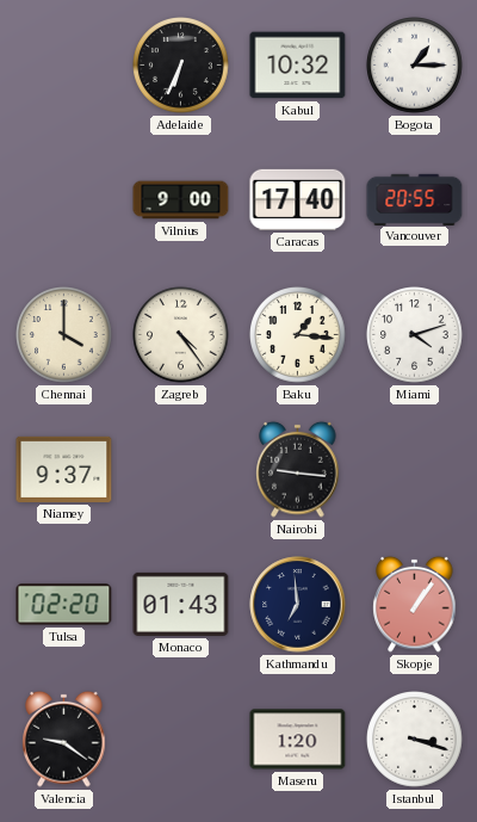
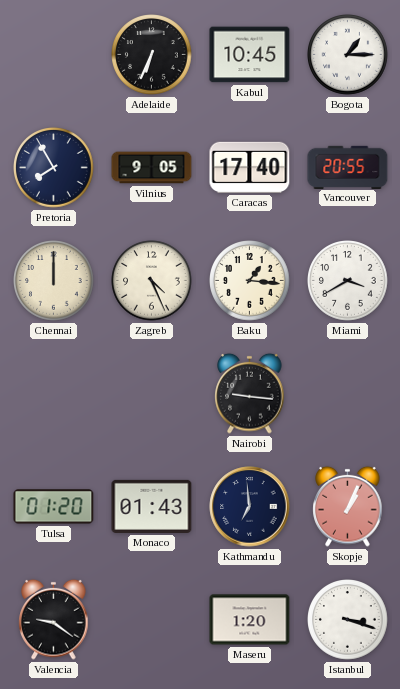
Kabul: 10:32 -> 10:45 (250, 55)
Pretoria: none -> 7:55 (54, 168)
Vilnius: 9:00 -> 9:05 (152, 168)
Chennai: 4:00 -> 12:00 (54, 281)
Zagreb: 4:24 -> 4:26 (152, 281)
Miami: 4:12 -> 3:40 (348, 281)
Niamey: 9:37 -> none (64, 469)
Tulsa: 02:20 -> 01:20 (54, 507)
Skopje: 1:06 -> 1:04 (348, 506)
